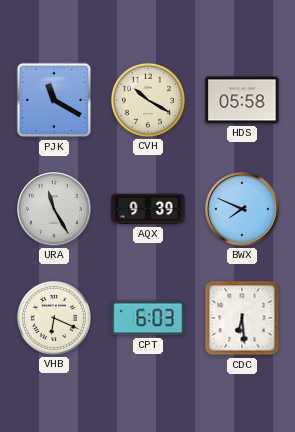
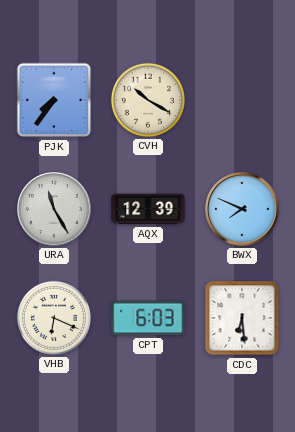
PJK: 11:20 -> 7:36 (54, 100)
HDS: 05:58 -> none (242, 100)
AQX: 9:39 -> 12:39 (148, 209)
